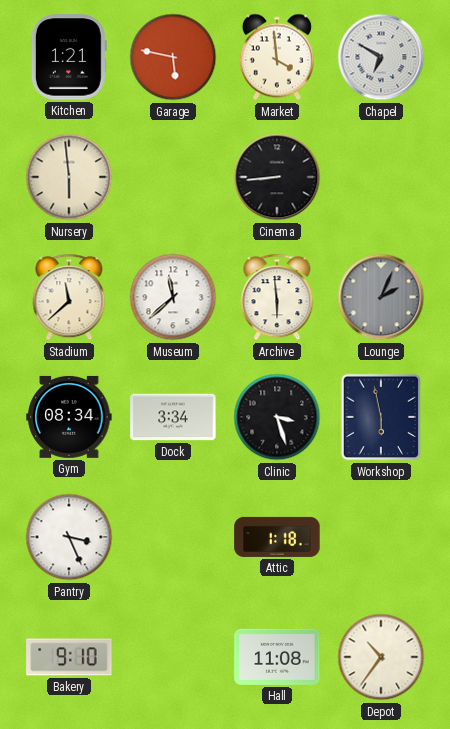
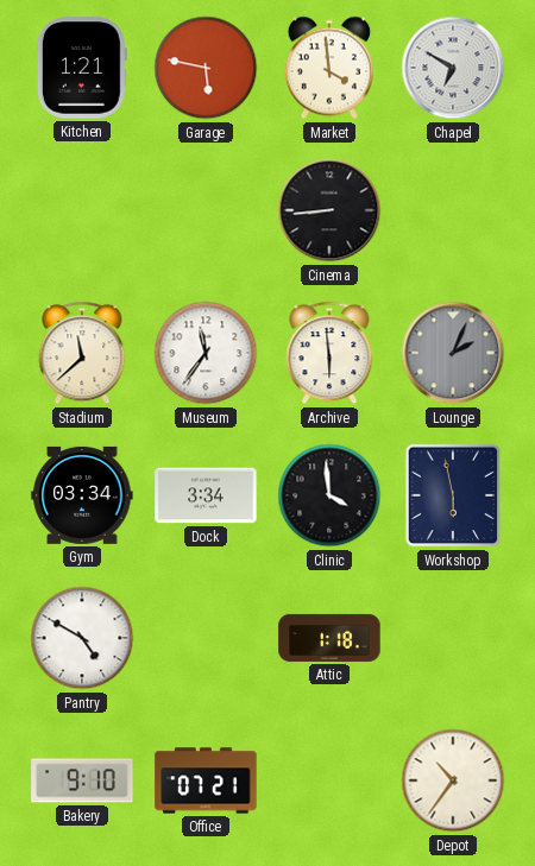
Nursery: 5:59 -> none (69, 177)
Museum: 11:38 -> 11:36 (206, 353)
Gym: 08:34 -> 03:34 (82, 495)
Clinic: 3:27 -> 3:59 (329, 495)
Pantry: 3:26 -> 4:50 (82, 638)
Office: none -> 07:21 (206, 780)
Hall: 11:08 -> none (277, 657)
